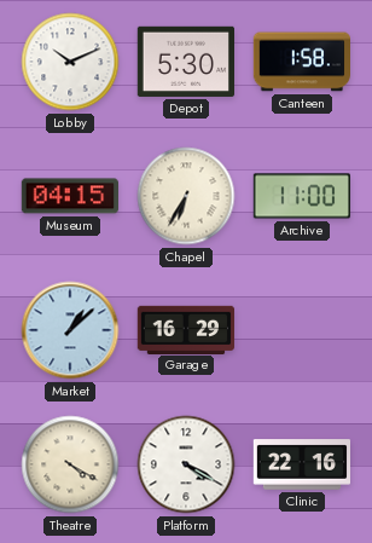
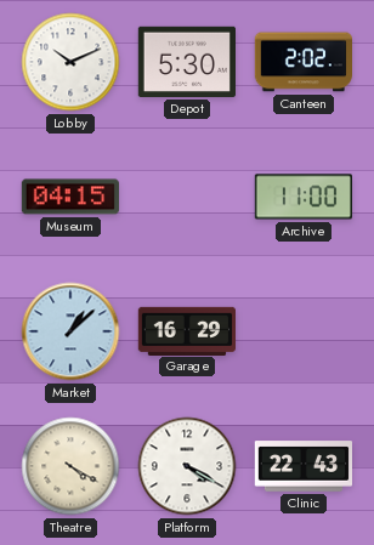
Canteen: 1:58 -> 2:02 (302, 62)
Chapel: 6:35 -> none (186, 196)
Clinic: 22:16 -> 22:43 (302, 466)
